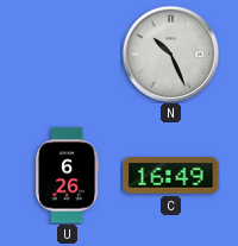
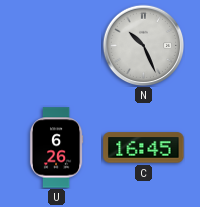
C: 16:49 -> 16:45 (144, 148)
